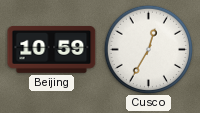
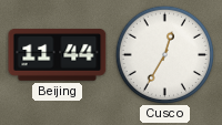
Beijing: 10:59 -> 11:44 (58, 54)
